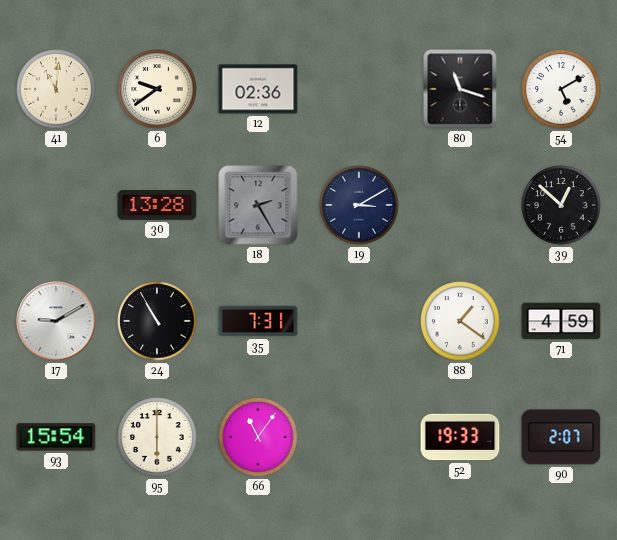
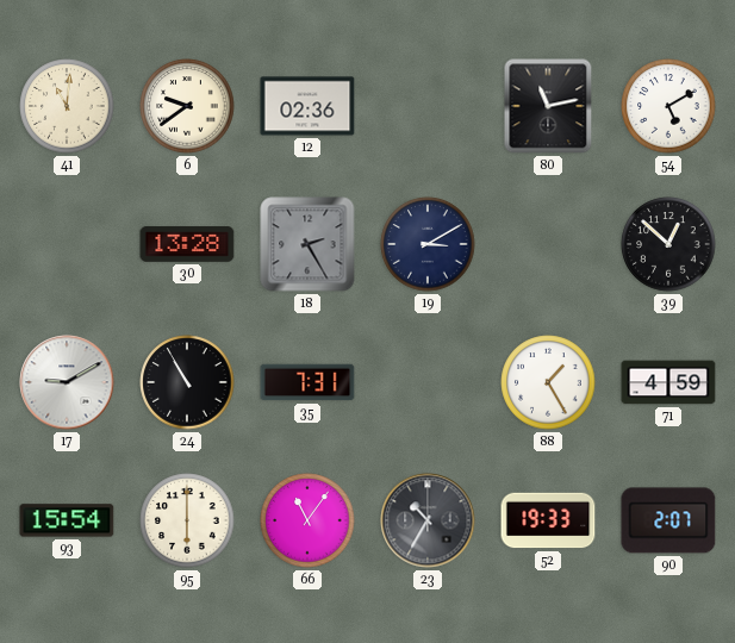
80: 11:18 -> 11:13 (548, 106)
88: 1:21 -> 1:25 (548, 382)
23: none -> 10:35 (428, 520)
